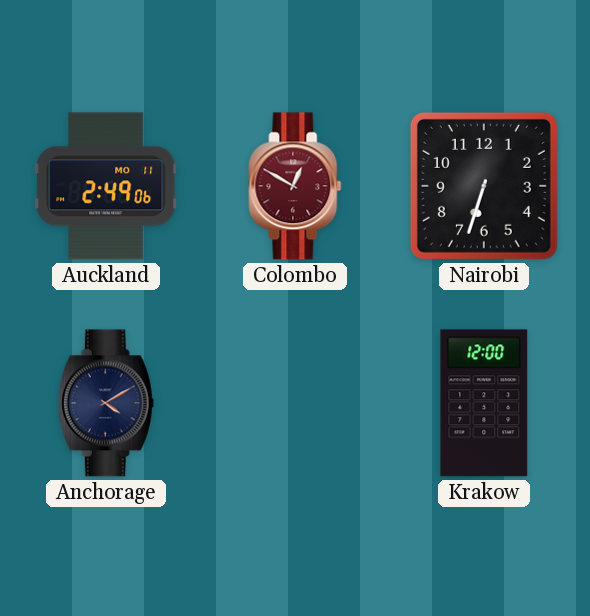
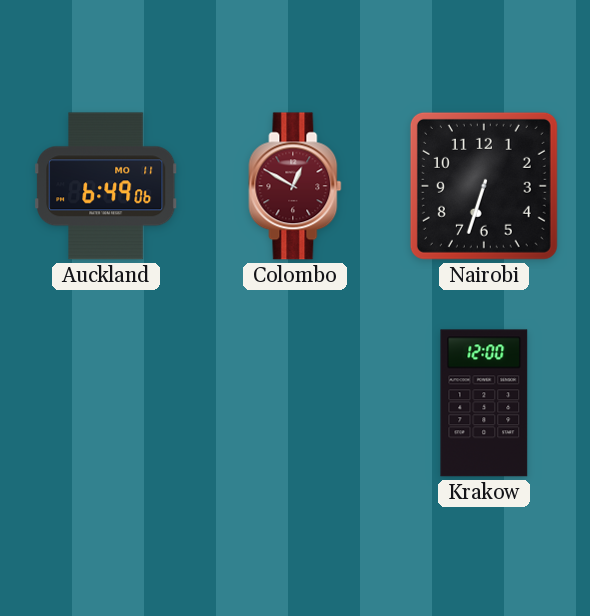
Auckland: 2:49 -> 6:49 (107, 186)
Anchorage: 4:10 -> none (106, 403)
